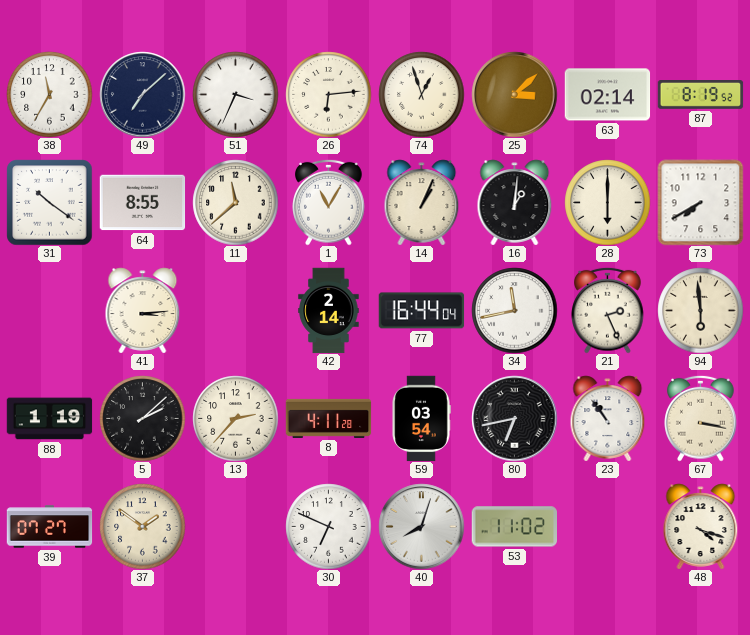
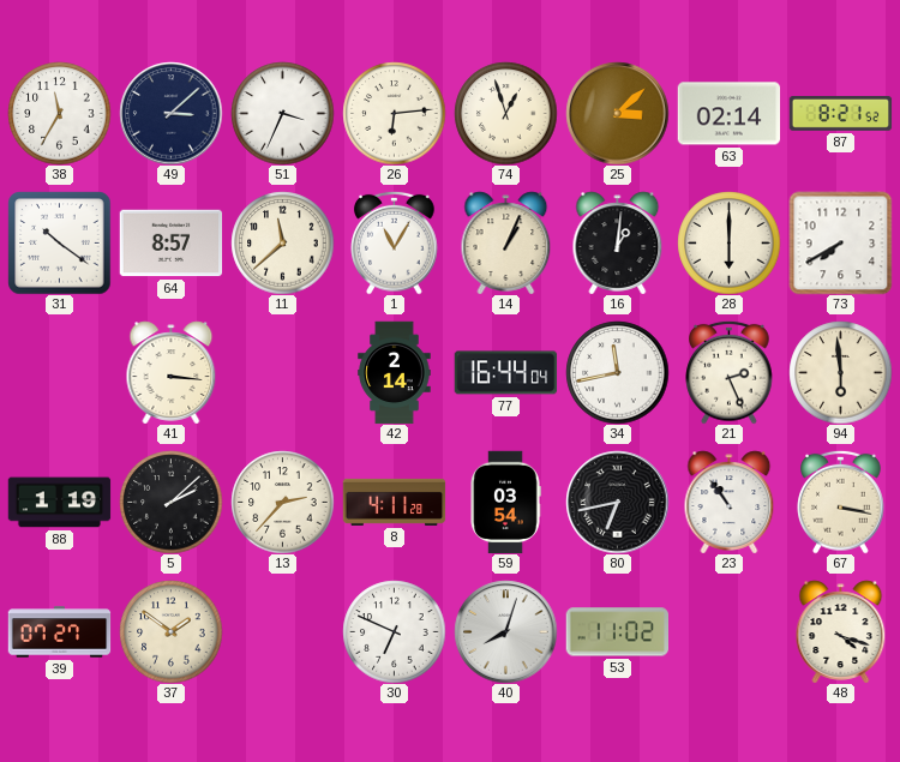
49: 7:08 -> 3:08 (170, 113)
87: 8:19 -> 8:21 (840, 114)
64: 8:55 -> 8:57 (170, 244)
41: 3:14 -> 3:16 (172, 372)
